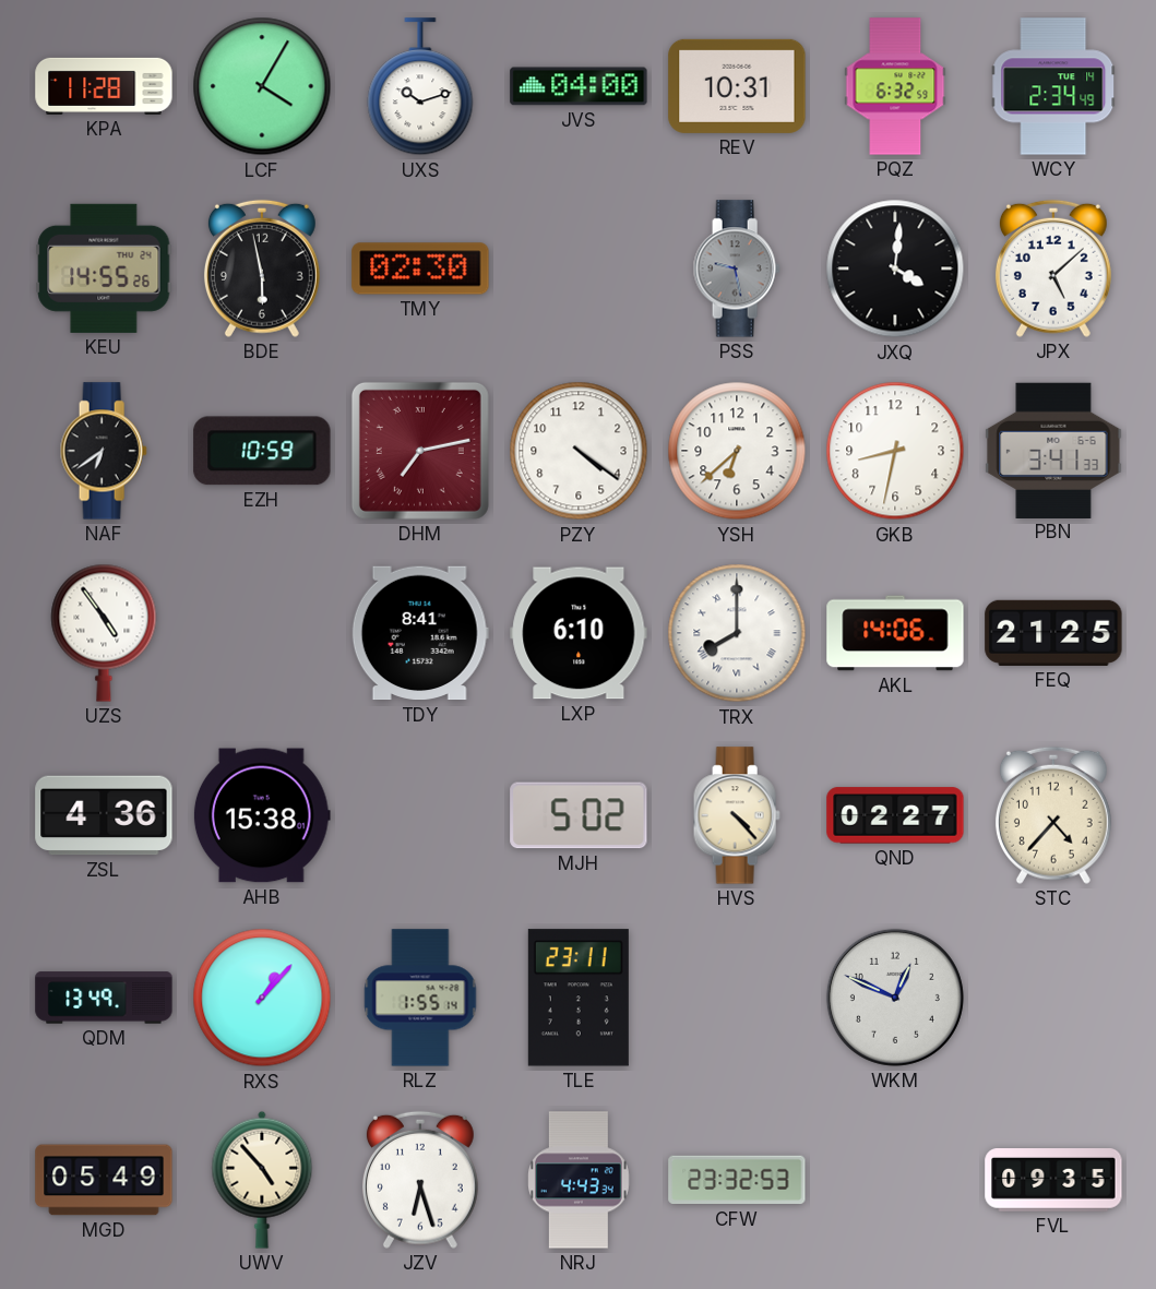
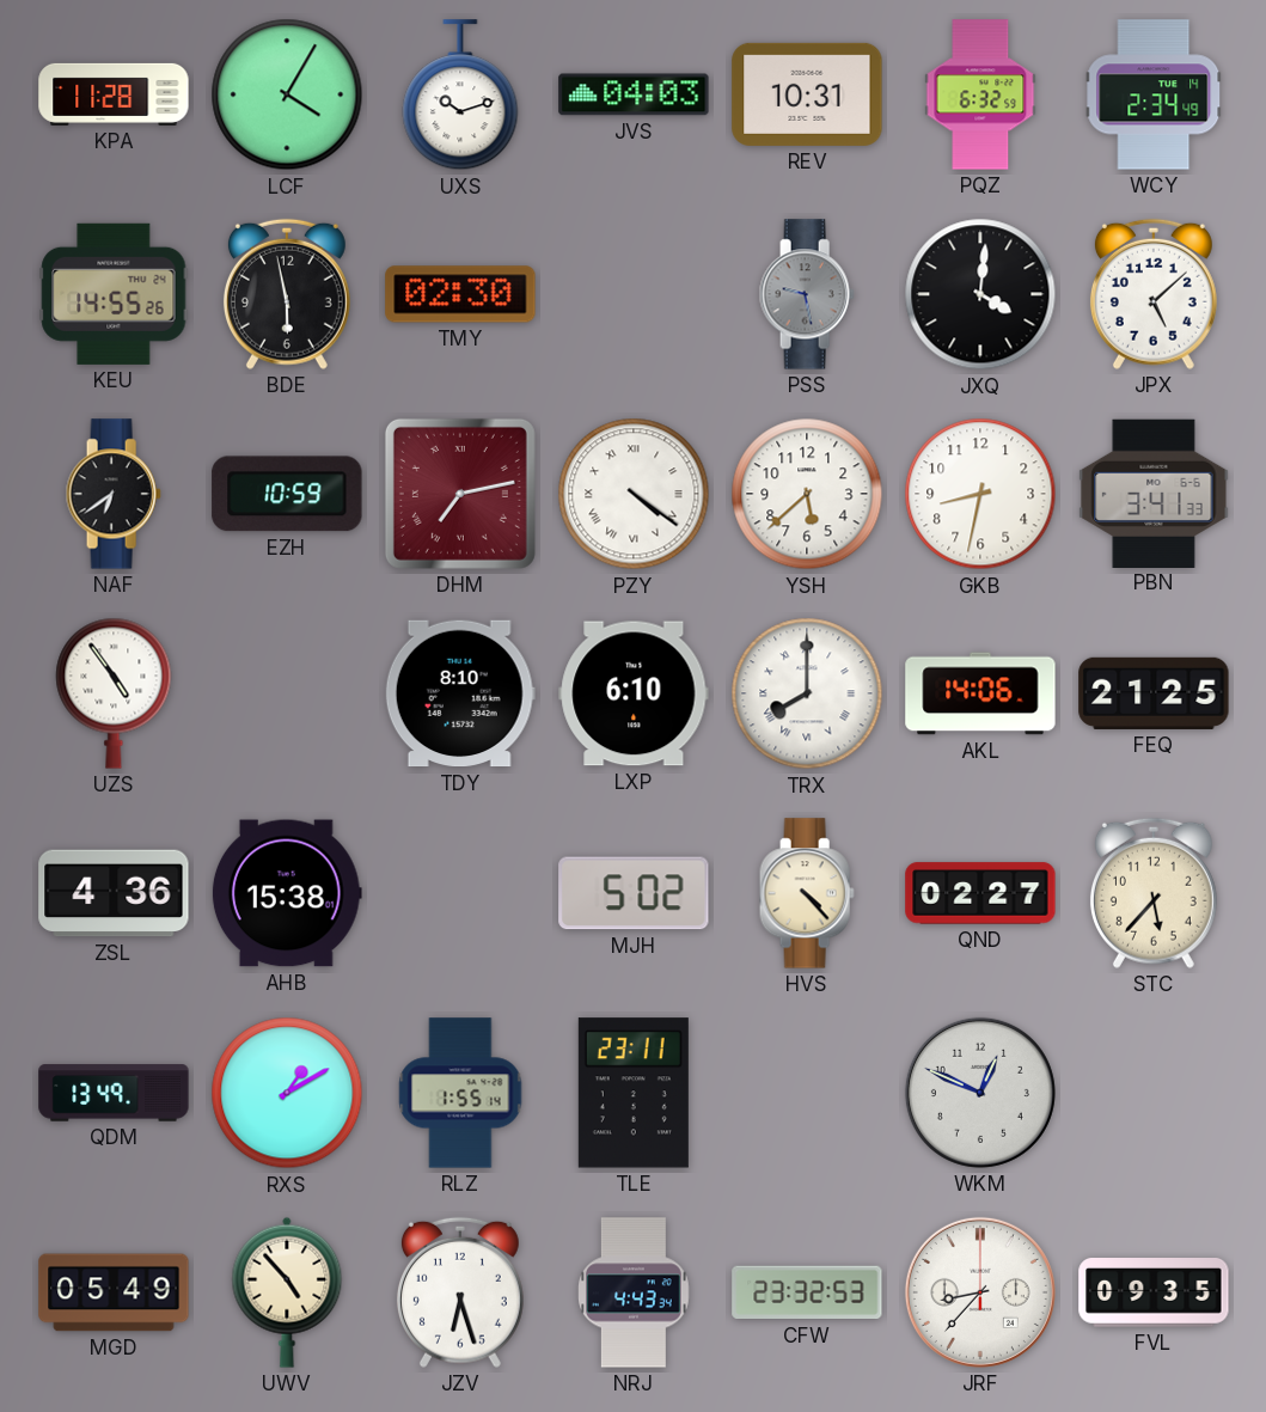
JVS: 04:00 -> 04:03 (634, 94)
PZY numerals: Arabic -> Roman (634, 494)
YSH: 6:38 -> 5:38 (807, 494)
TDY: 8:41 -> 8:10 (460, 693)
STC: 4:37 -> 5:37 (1154, 893)
RXS: 1:07 -> 1:10 (287, 1093)
JRF: none -> 8:37 (980, 1292)
